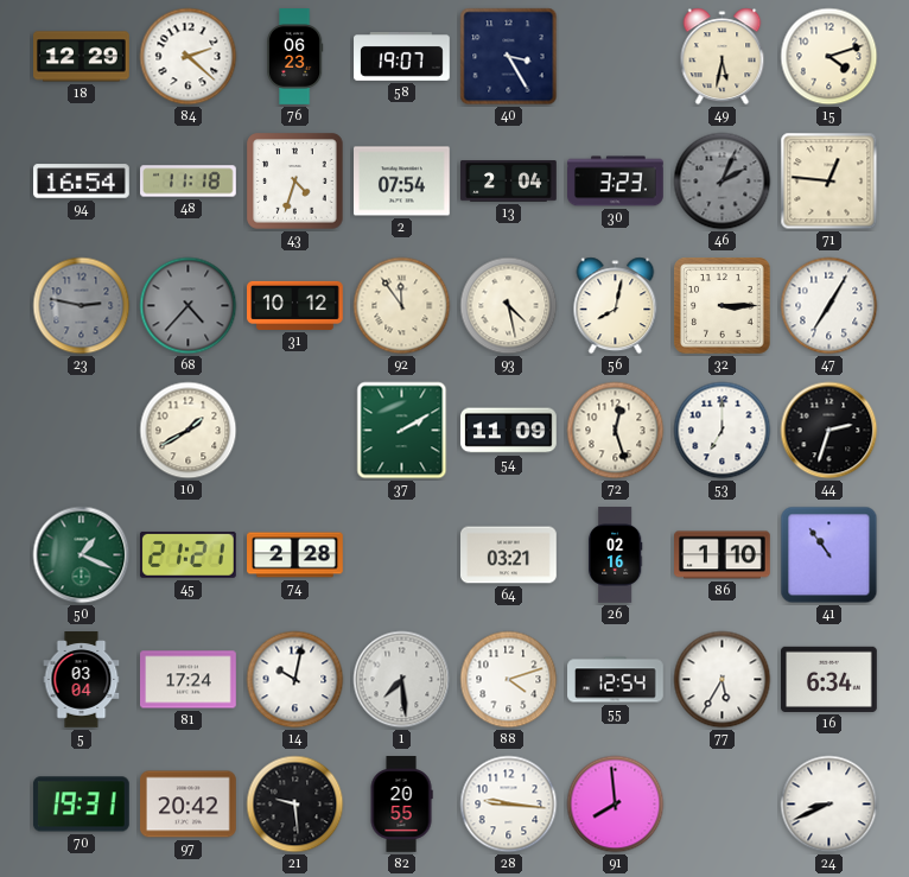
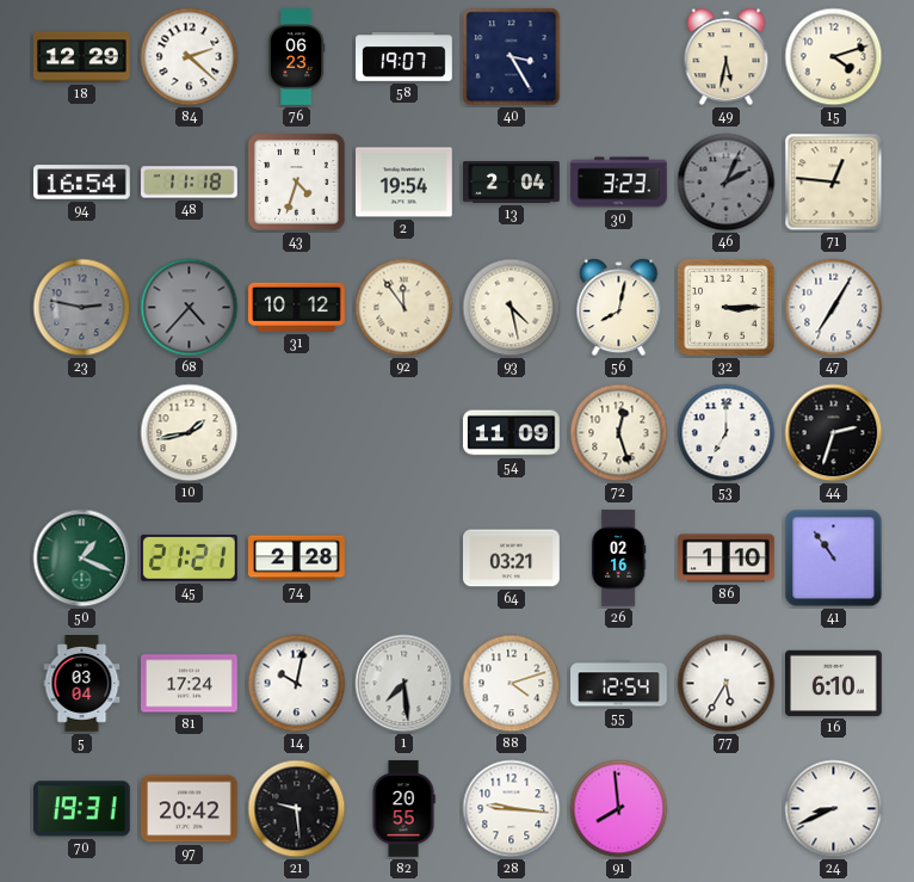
2: 07:54 -> 19:54 (404, 183)
10: 1:40 -> 1:43 (190, 433)
37: 2:10 -> none (402, 431)
16: 6:34 -> 6:10 (834, 683)
